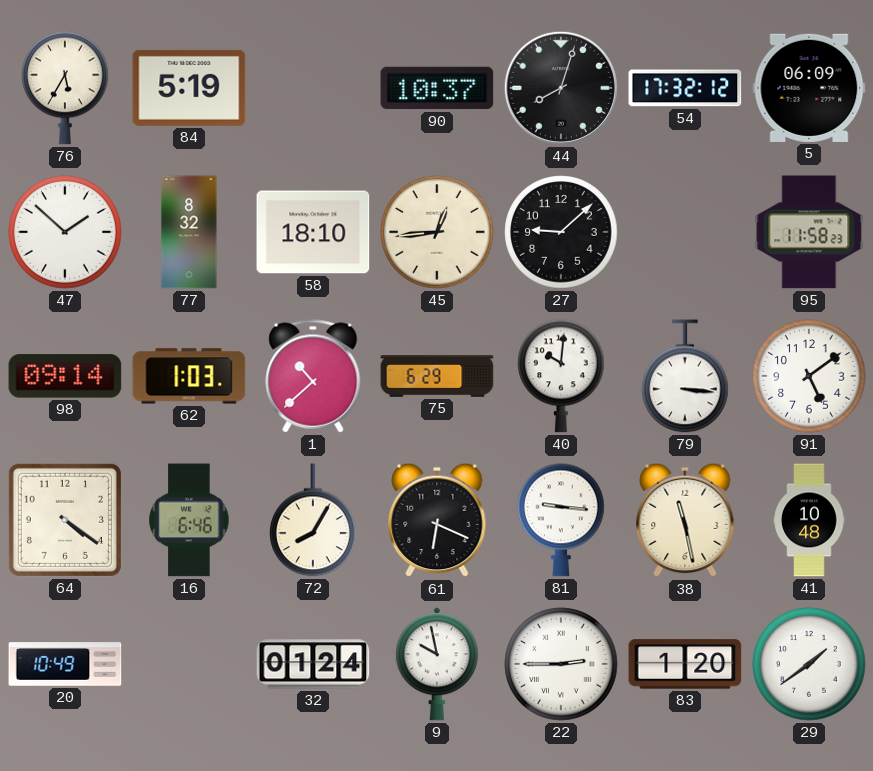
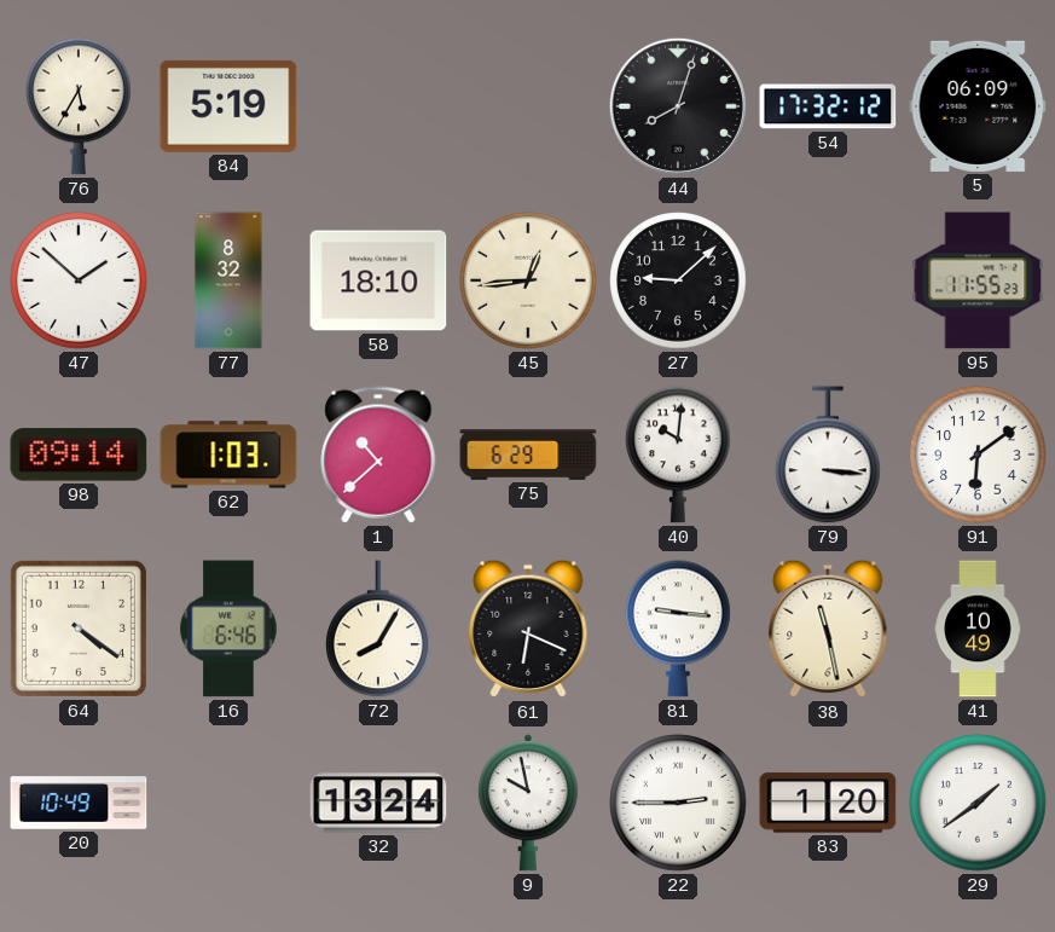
90: 10:37 -> none (437, 88)
95: 11:58 -> 11:55 (978, 280)
91: 5:09 -> 6:09 (978, 455)
41: 10:48 -> 10:49 (978, 629)
32: 01:24 -> 13:24 (378, 803)
